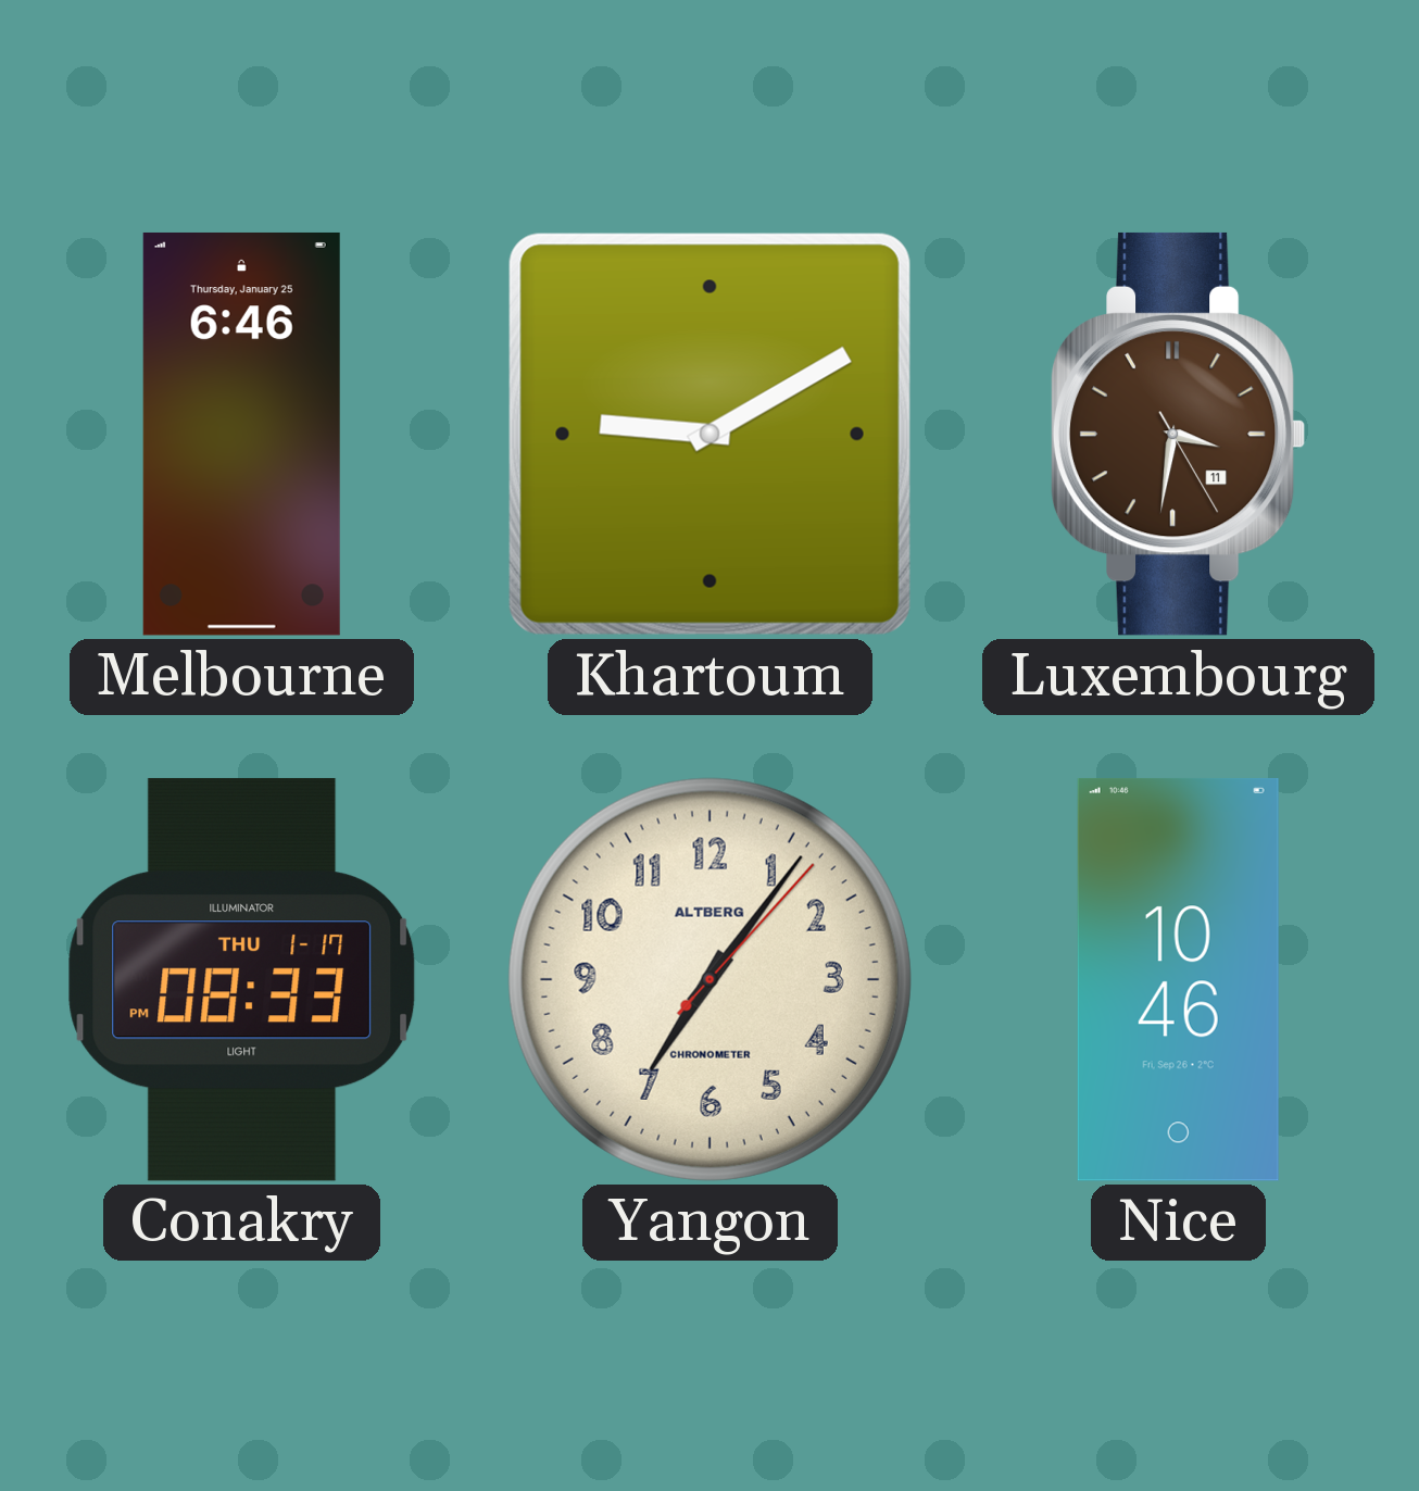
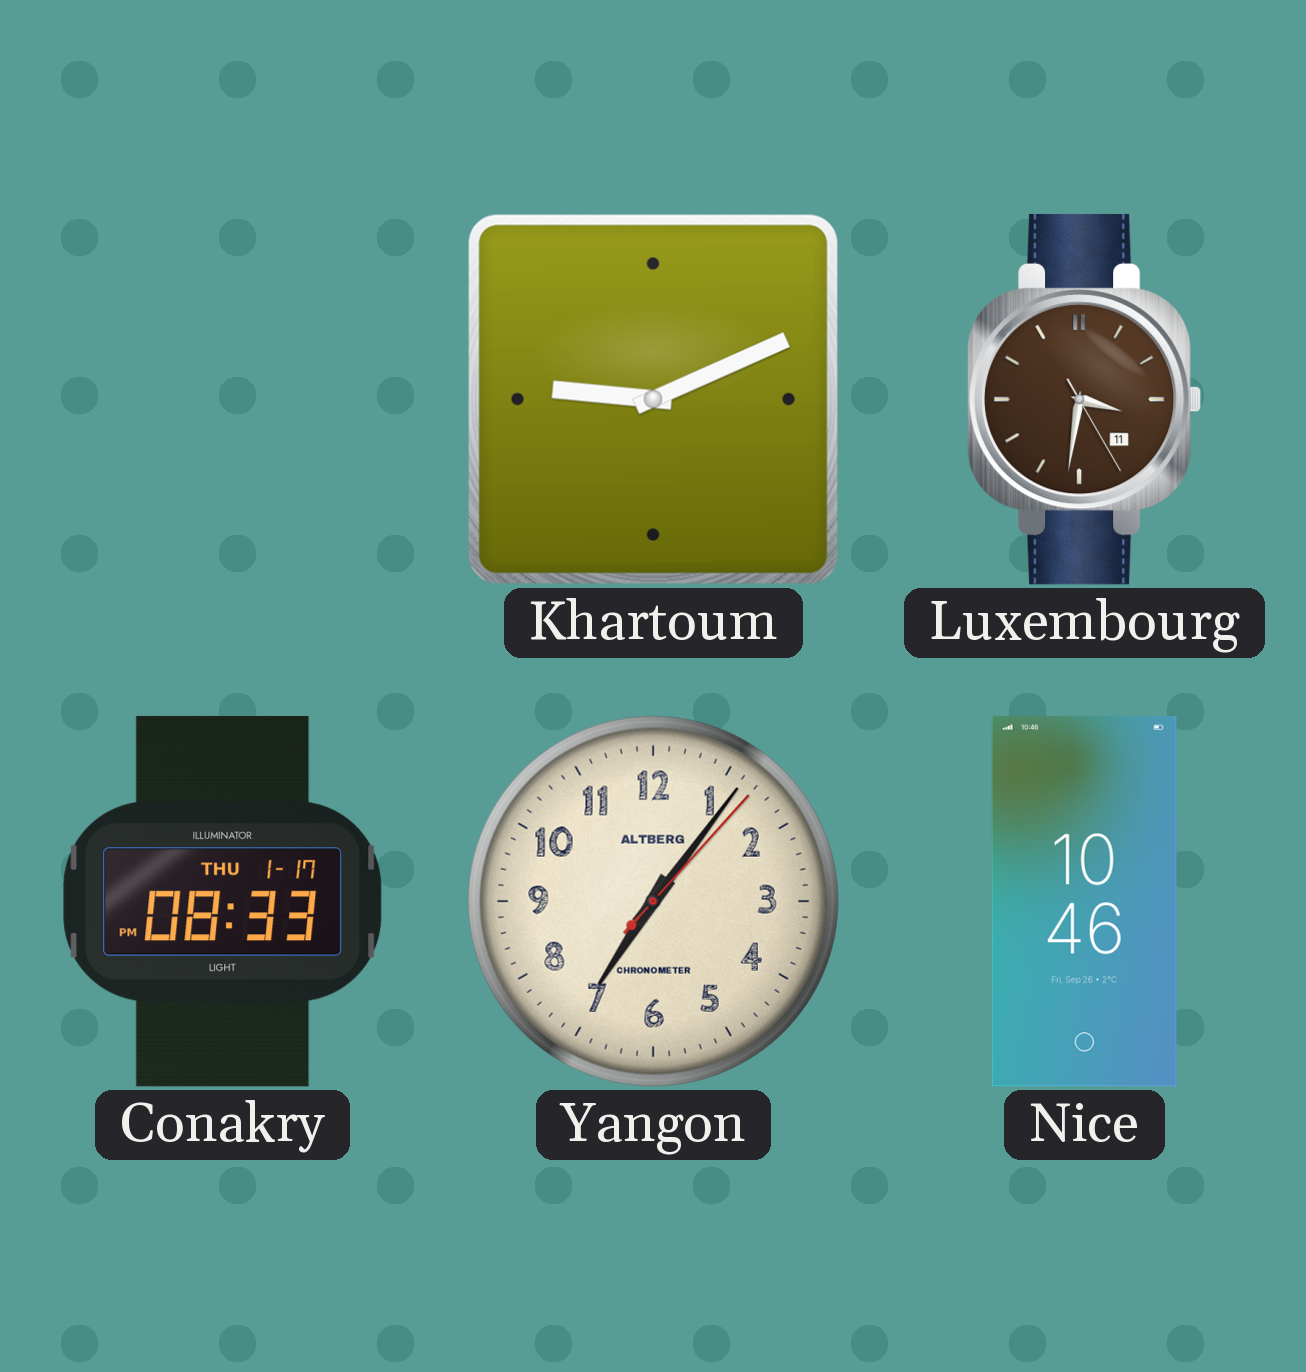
Melbourne: 6:46 -> none (241, 434)
Khartoum: 9:10 -> 9:11 (653, 399)
